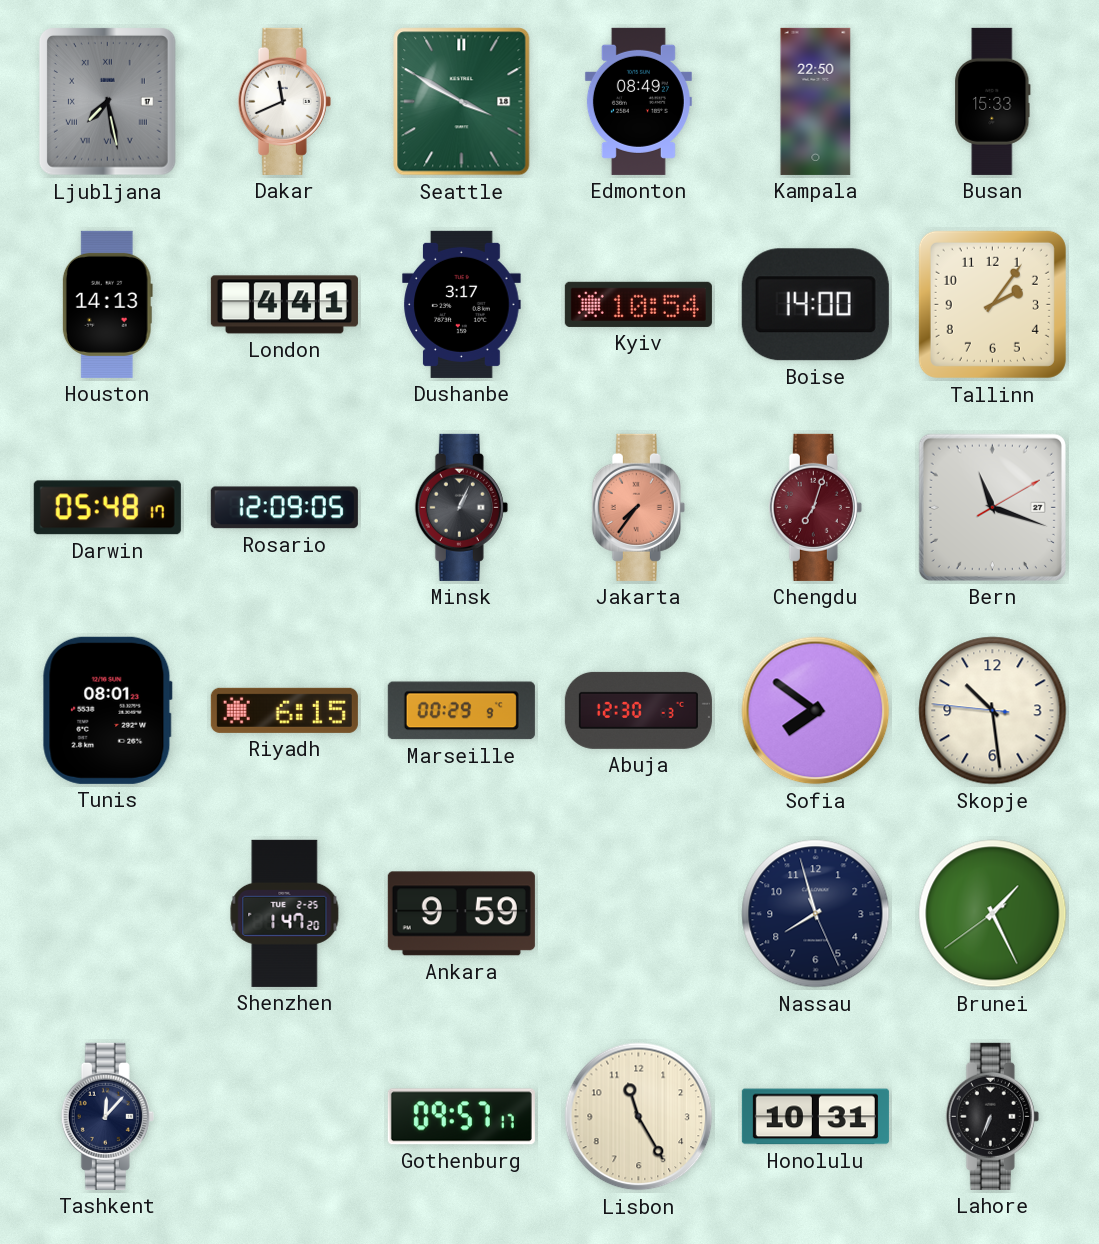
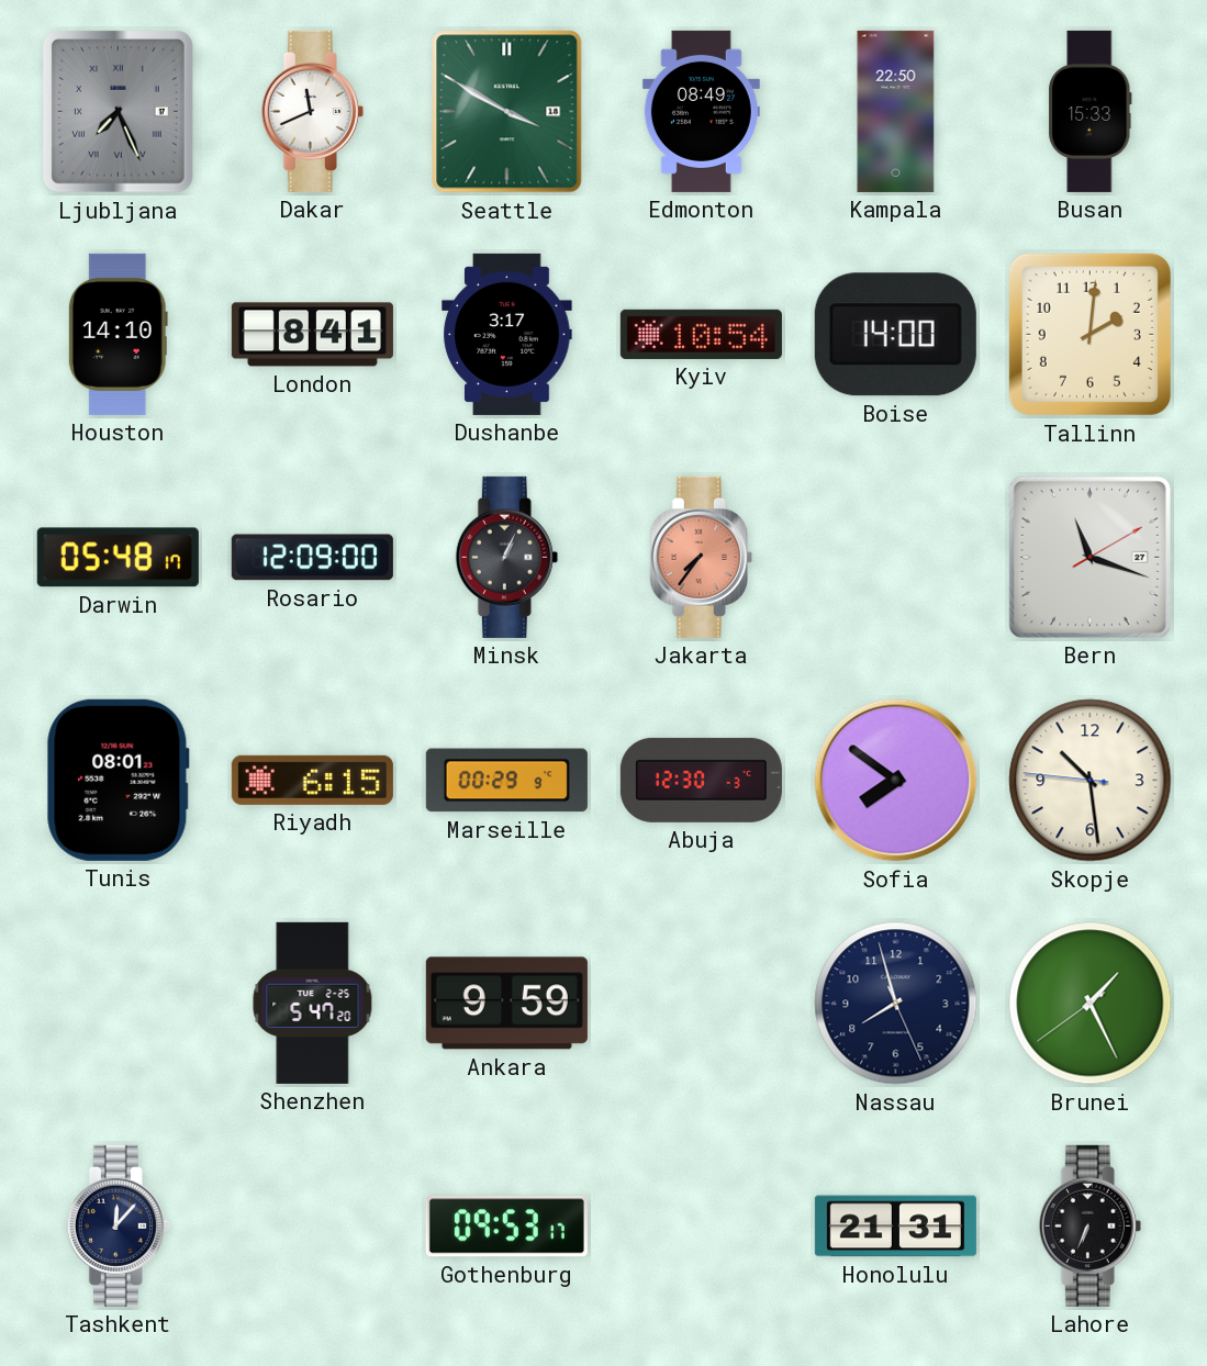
Ljubljana: 7:28 -> 7:26 (118, 112)
Houston: 14:13 -> 14:10 (118, 334)
London: 4:41 -> 8:41 (312, 335)
Tallinn: 2:06 -> 2:01 (1089, 334)
Rosario: 12:09:05 -> 12:09:00 (312, 558)
Chengdu: 7:03 -> none (815, 507)
Shenzhen: 1:47 -> 5:47 (313, 1003)
Gothenburg: 09:57 -> 09:53 (506, 1227)
Lisbon: 11:25 -> none (639, 1117)
Honolulu: 10:31 -> 21:31 (895, 1227)
